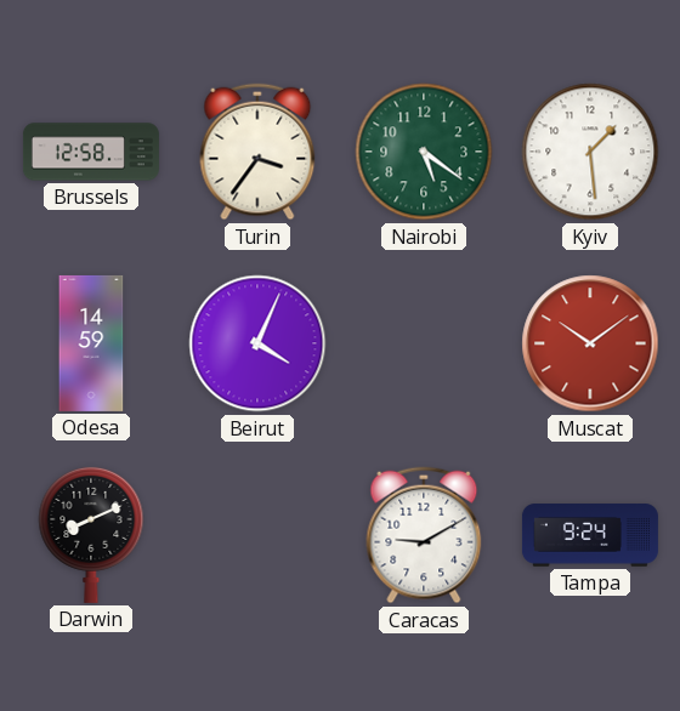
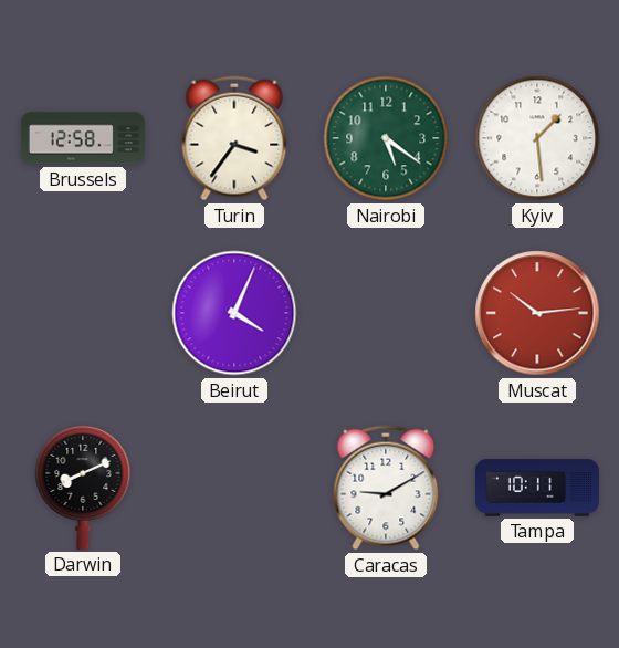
Odesa: 14:59 -> none (91, 343)
Muscat: 10:09 -> 10:14 (537, 313)
Tampa: 9:24 -> 10:11 (537, 488)
